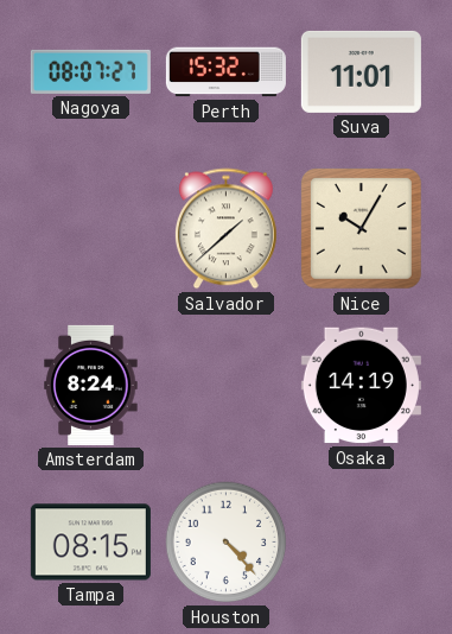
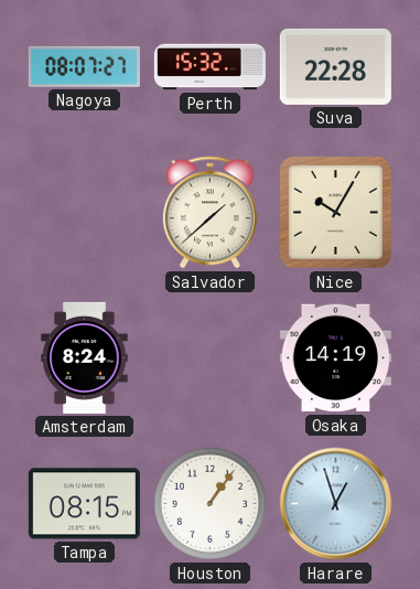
Suva: 11:01 -> 22:28 (335, 66)
Houston: 4:23 -> 1:06 (211, 504)
Harare: none -> 12:57 (336, 504)
